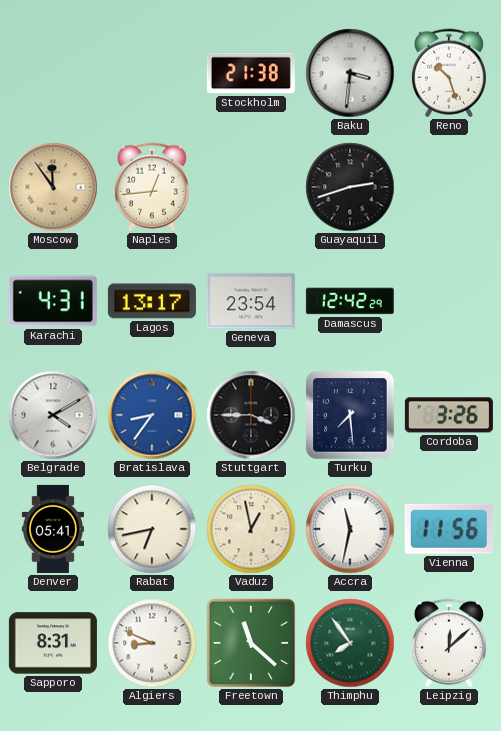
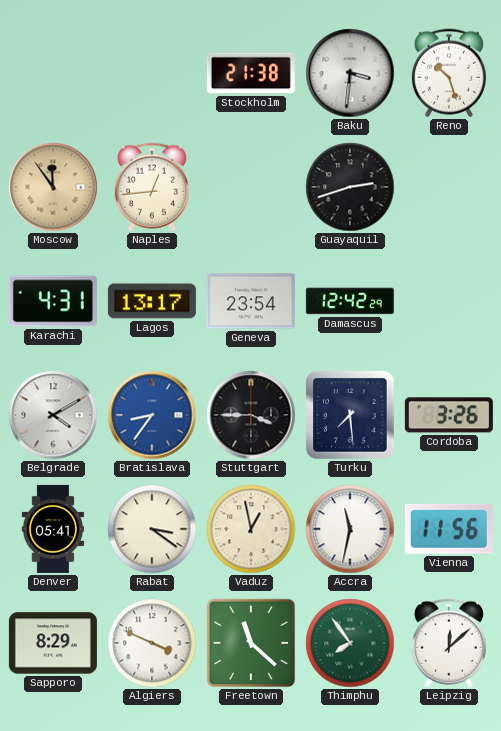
Rabat: 6:43 -> 3:21 (152, 529)
Sapporo: 8:31 -> 8:29 (53, 643)
Algiers: 8:49 -> 3:49 (152, 643)
